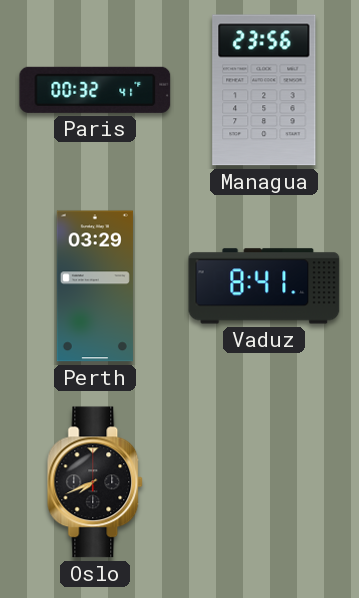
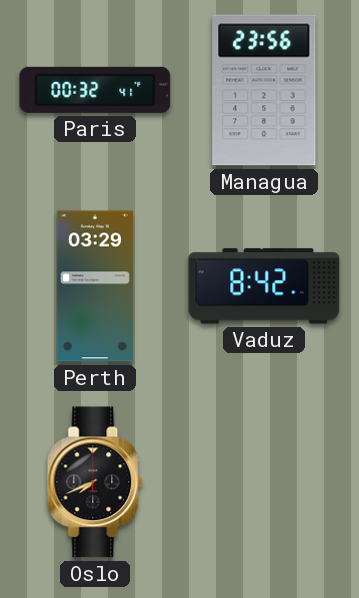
Vaduz: 8:41 -> 8:42 (264, 286)
